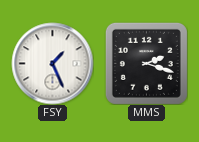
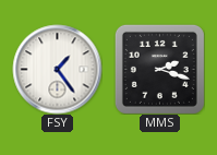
FSY: 1:26 -> 1:24 (57, 69)
